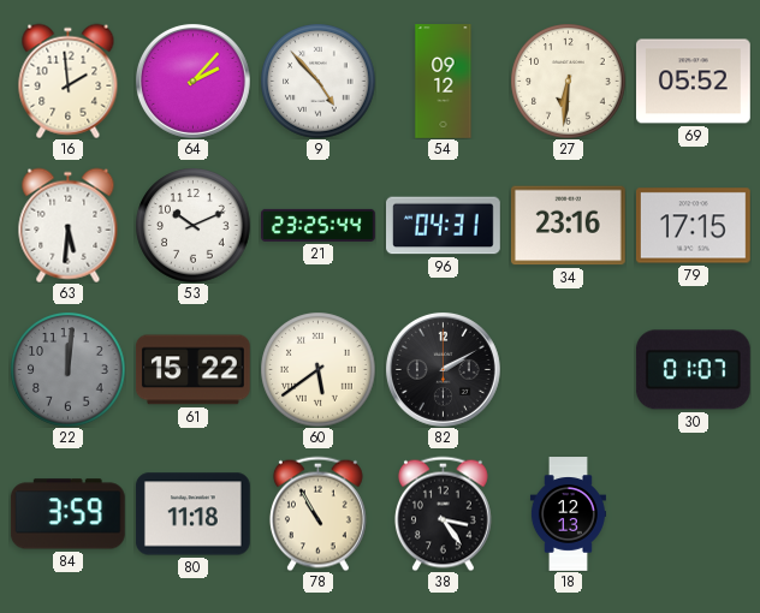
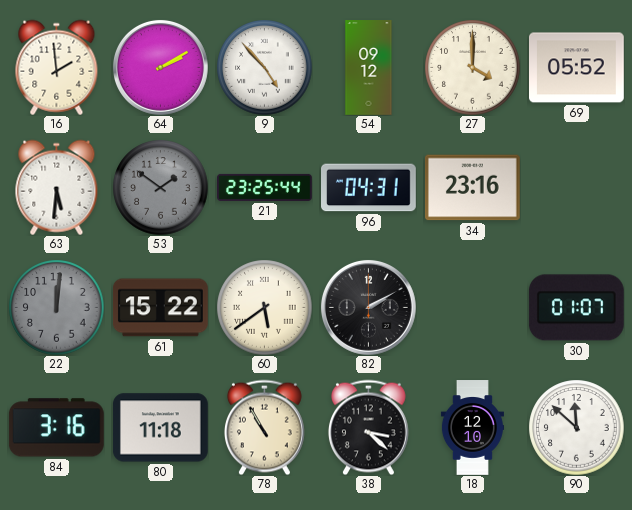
64: 2:07 -> 2:10 (160, 67)
27: 6:31 -> 4:00 (472, 67)
53: 10:11 -> 1:51 (160, 187)
53 dial: white -> grey (160, 187)
79: 17:15 -> none (693, 226)
84: 3:59 -> 3:16 (56, 428)
38: 3:24 -> 3:22 (368, 427)
18: 12:13 -> 12:10 (472, 428)
90: none -> 11:52 (576, 427)
